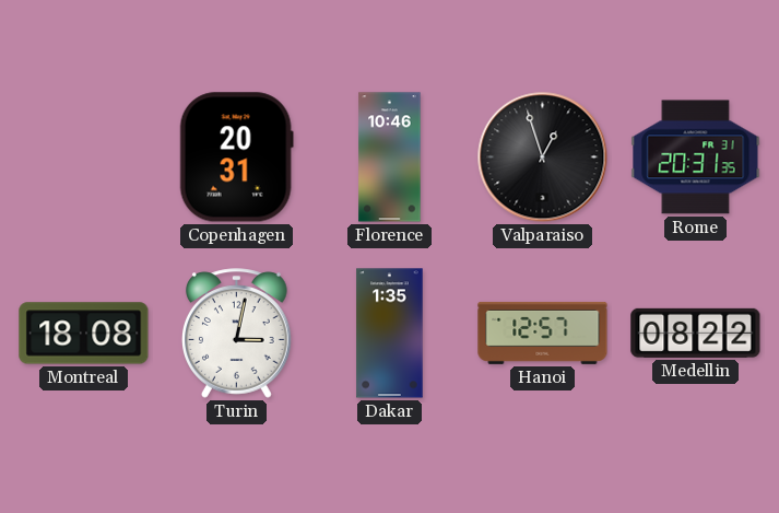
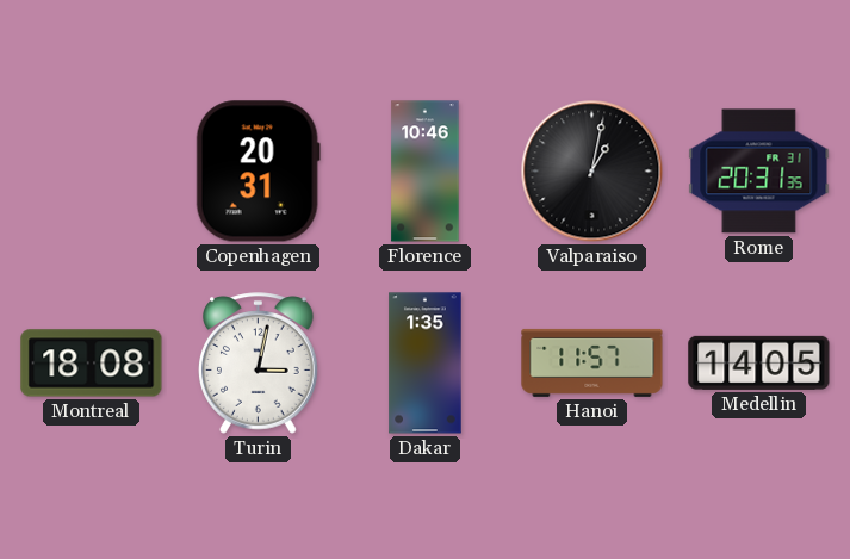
Valparaiso: 12:57 -> 1:02 (592, 172)
Hanoi: 12:57 -> 11:57 (592, 362)
Medellin: 08:22 -> 14:05 (759, 362)
